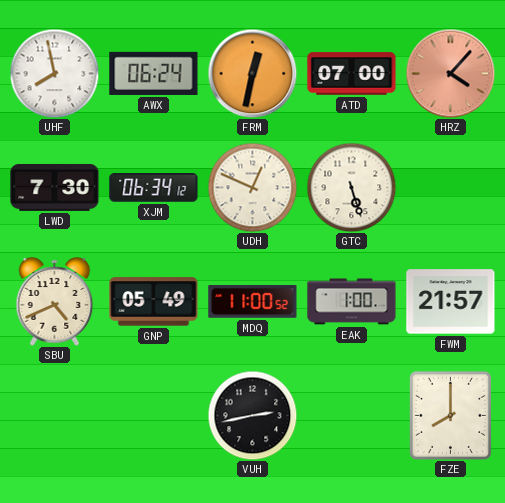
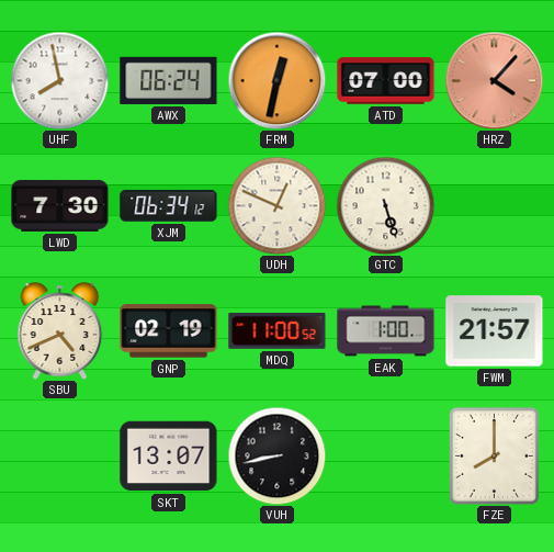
GNP: 05:49 -> 02:19 (169, 331)
SKT: none -> 13:07 (169, 457)
VUH: 2:43 -> 8:43 (276, 455)
